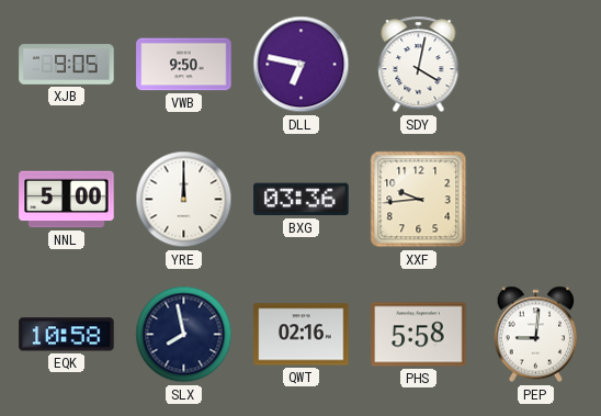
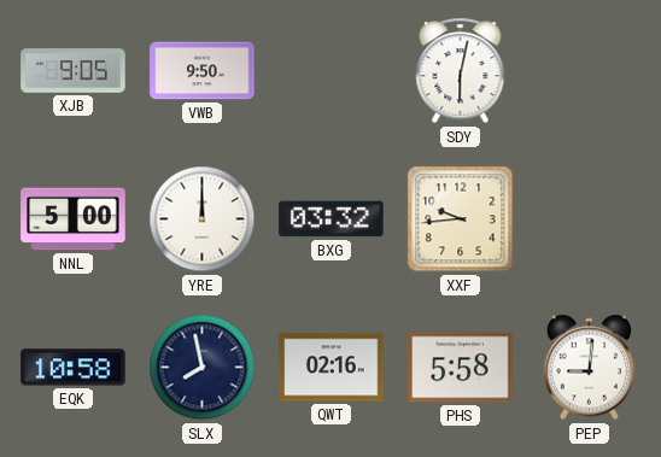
DLL: 6:47 -> none (302, 65)
SDY: 4:02 -> 6:02 (461, 71)
BXG: 03:36 -> 03:32 (332, 219)
